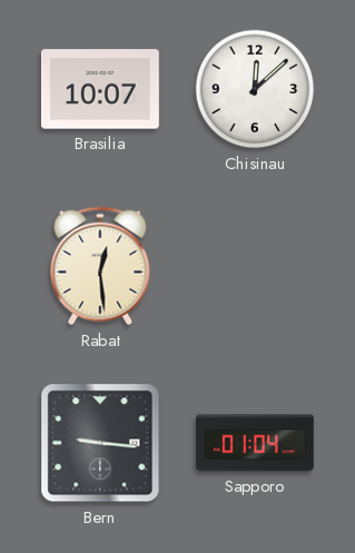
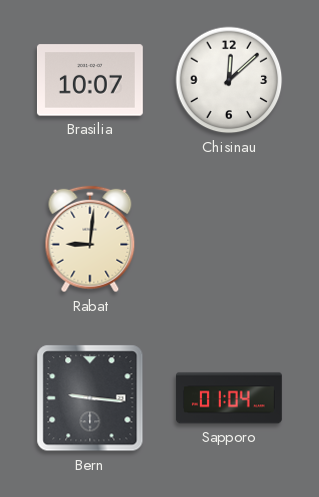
Rabat: 12:29 -> 9:01 (90, 239)
